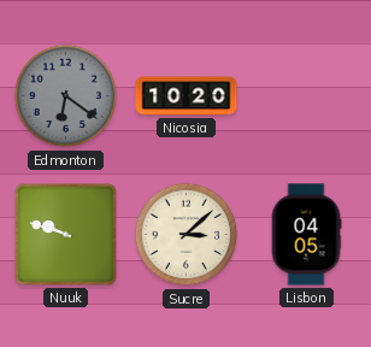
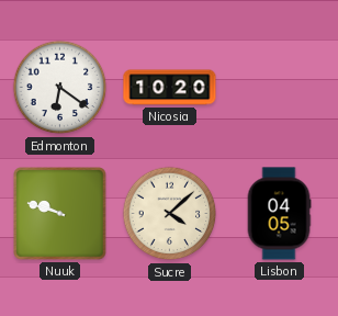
Edmonton dial: grey -> white (60, 88)
Sucre: 3:08 -> 4:08 (170, 214)
